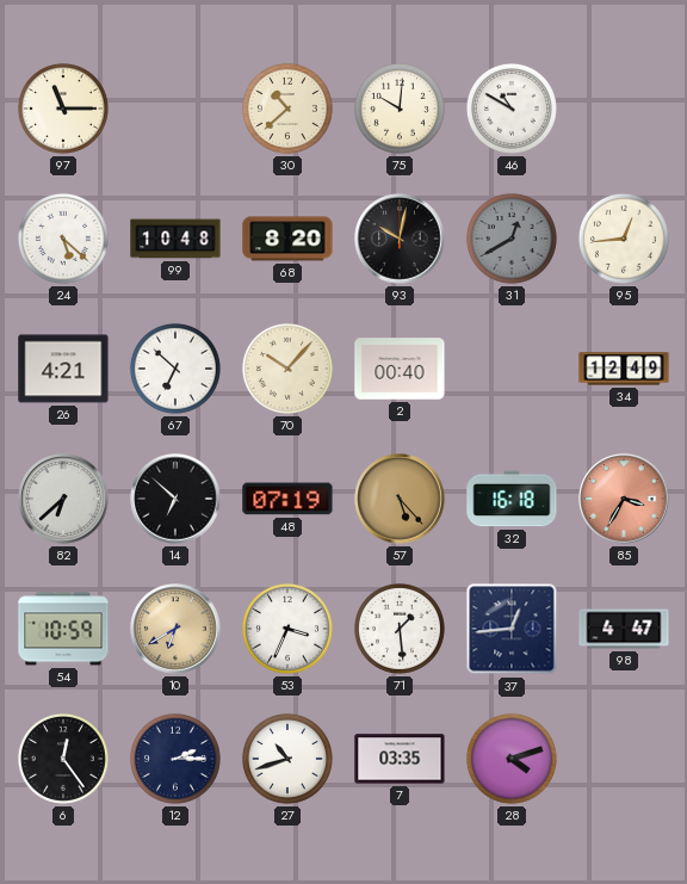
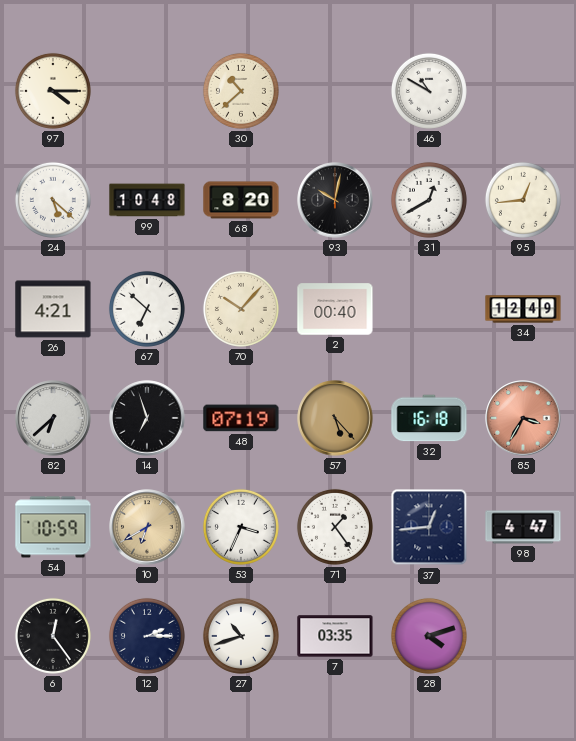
97: 11:15 -> 4:15 (53, 91)
75: 10:01 -> none (400, 109)
31 dial: grey -> white (429, 200)
14: 6:52 -> 6:57 (147, 418)
71: 1:29 -> 1:24 (335, 527)
